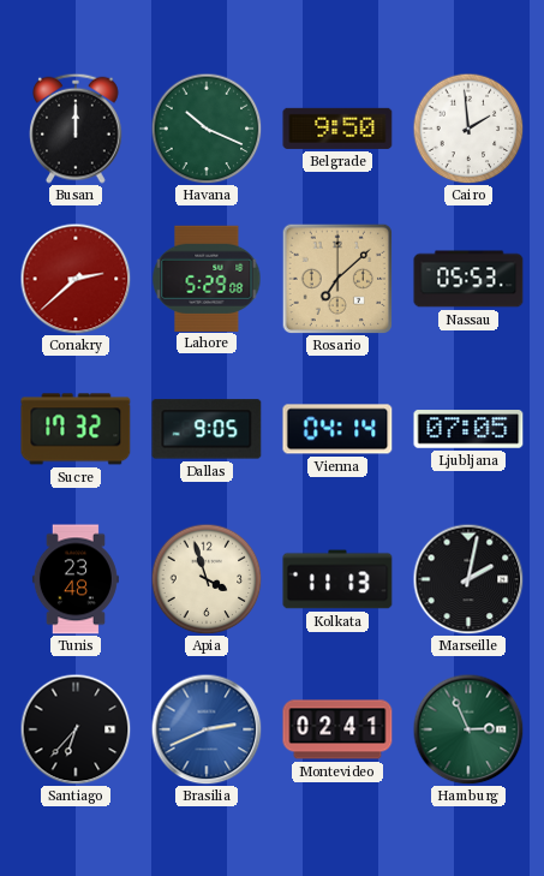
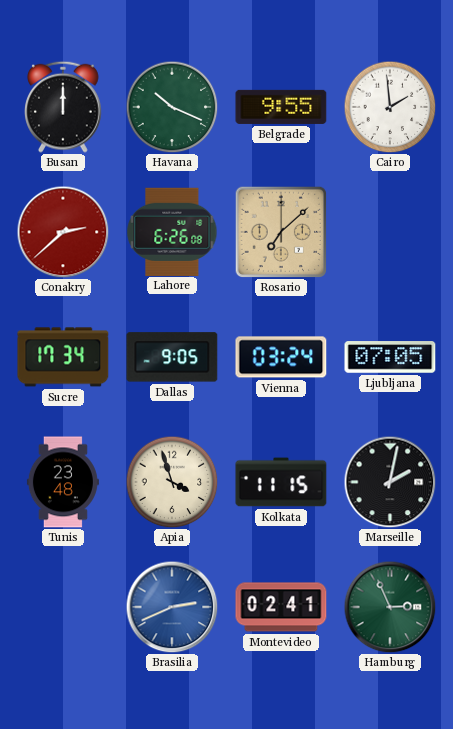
Belgrade: 9:50 -> 9:55 (281, 107)
Lahore: 5:29 -> 6:26 (172, 231)
Nassau: 05:53 -> none (468, 279)
Sucre: 17:32 -> 17:34 (63, 357)
Vienna: 04:14 -> 03:24 (281, 357)
Kolkata: 11:13 -> 11:15 (281, 482)
Santiago: 6:37 -> none (76, 729)
